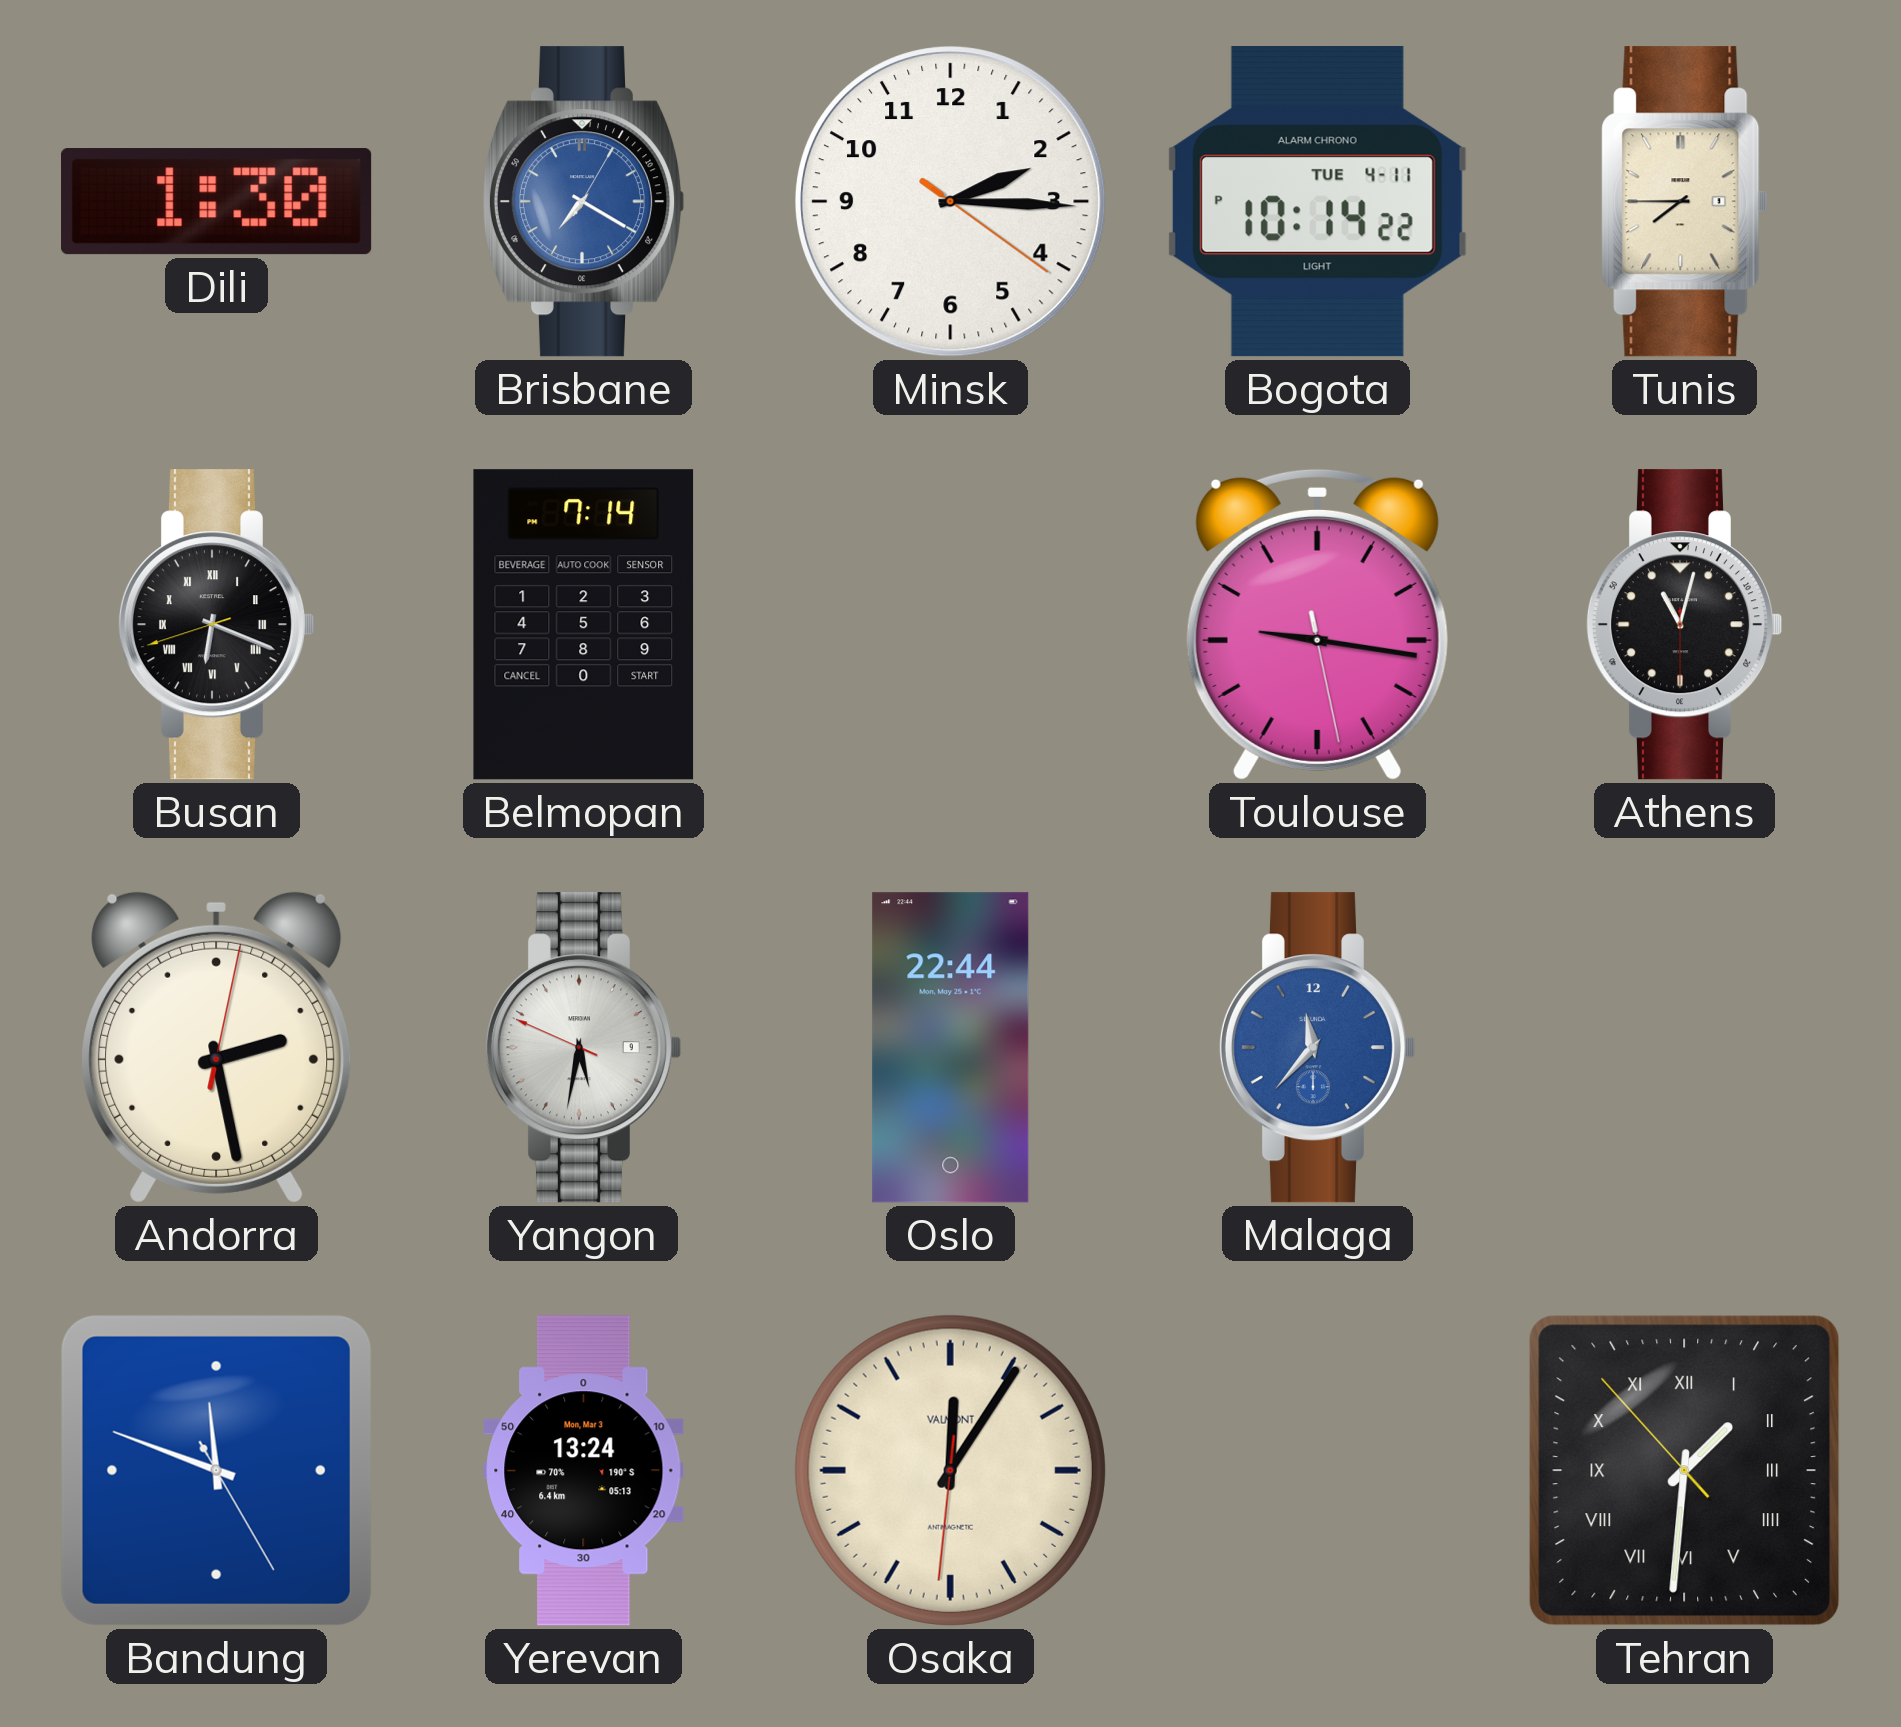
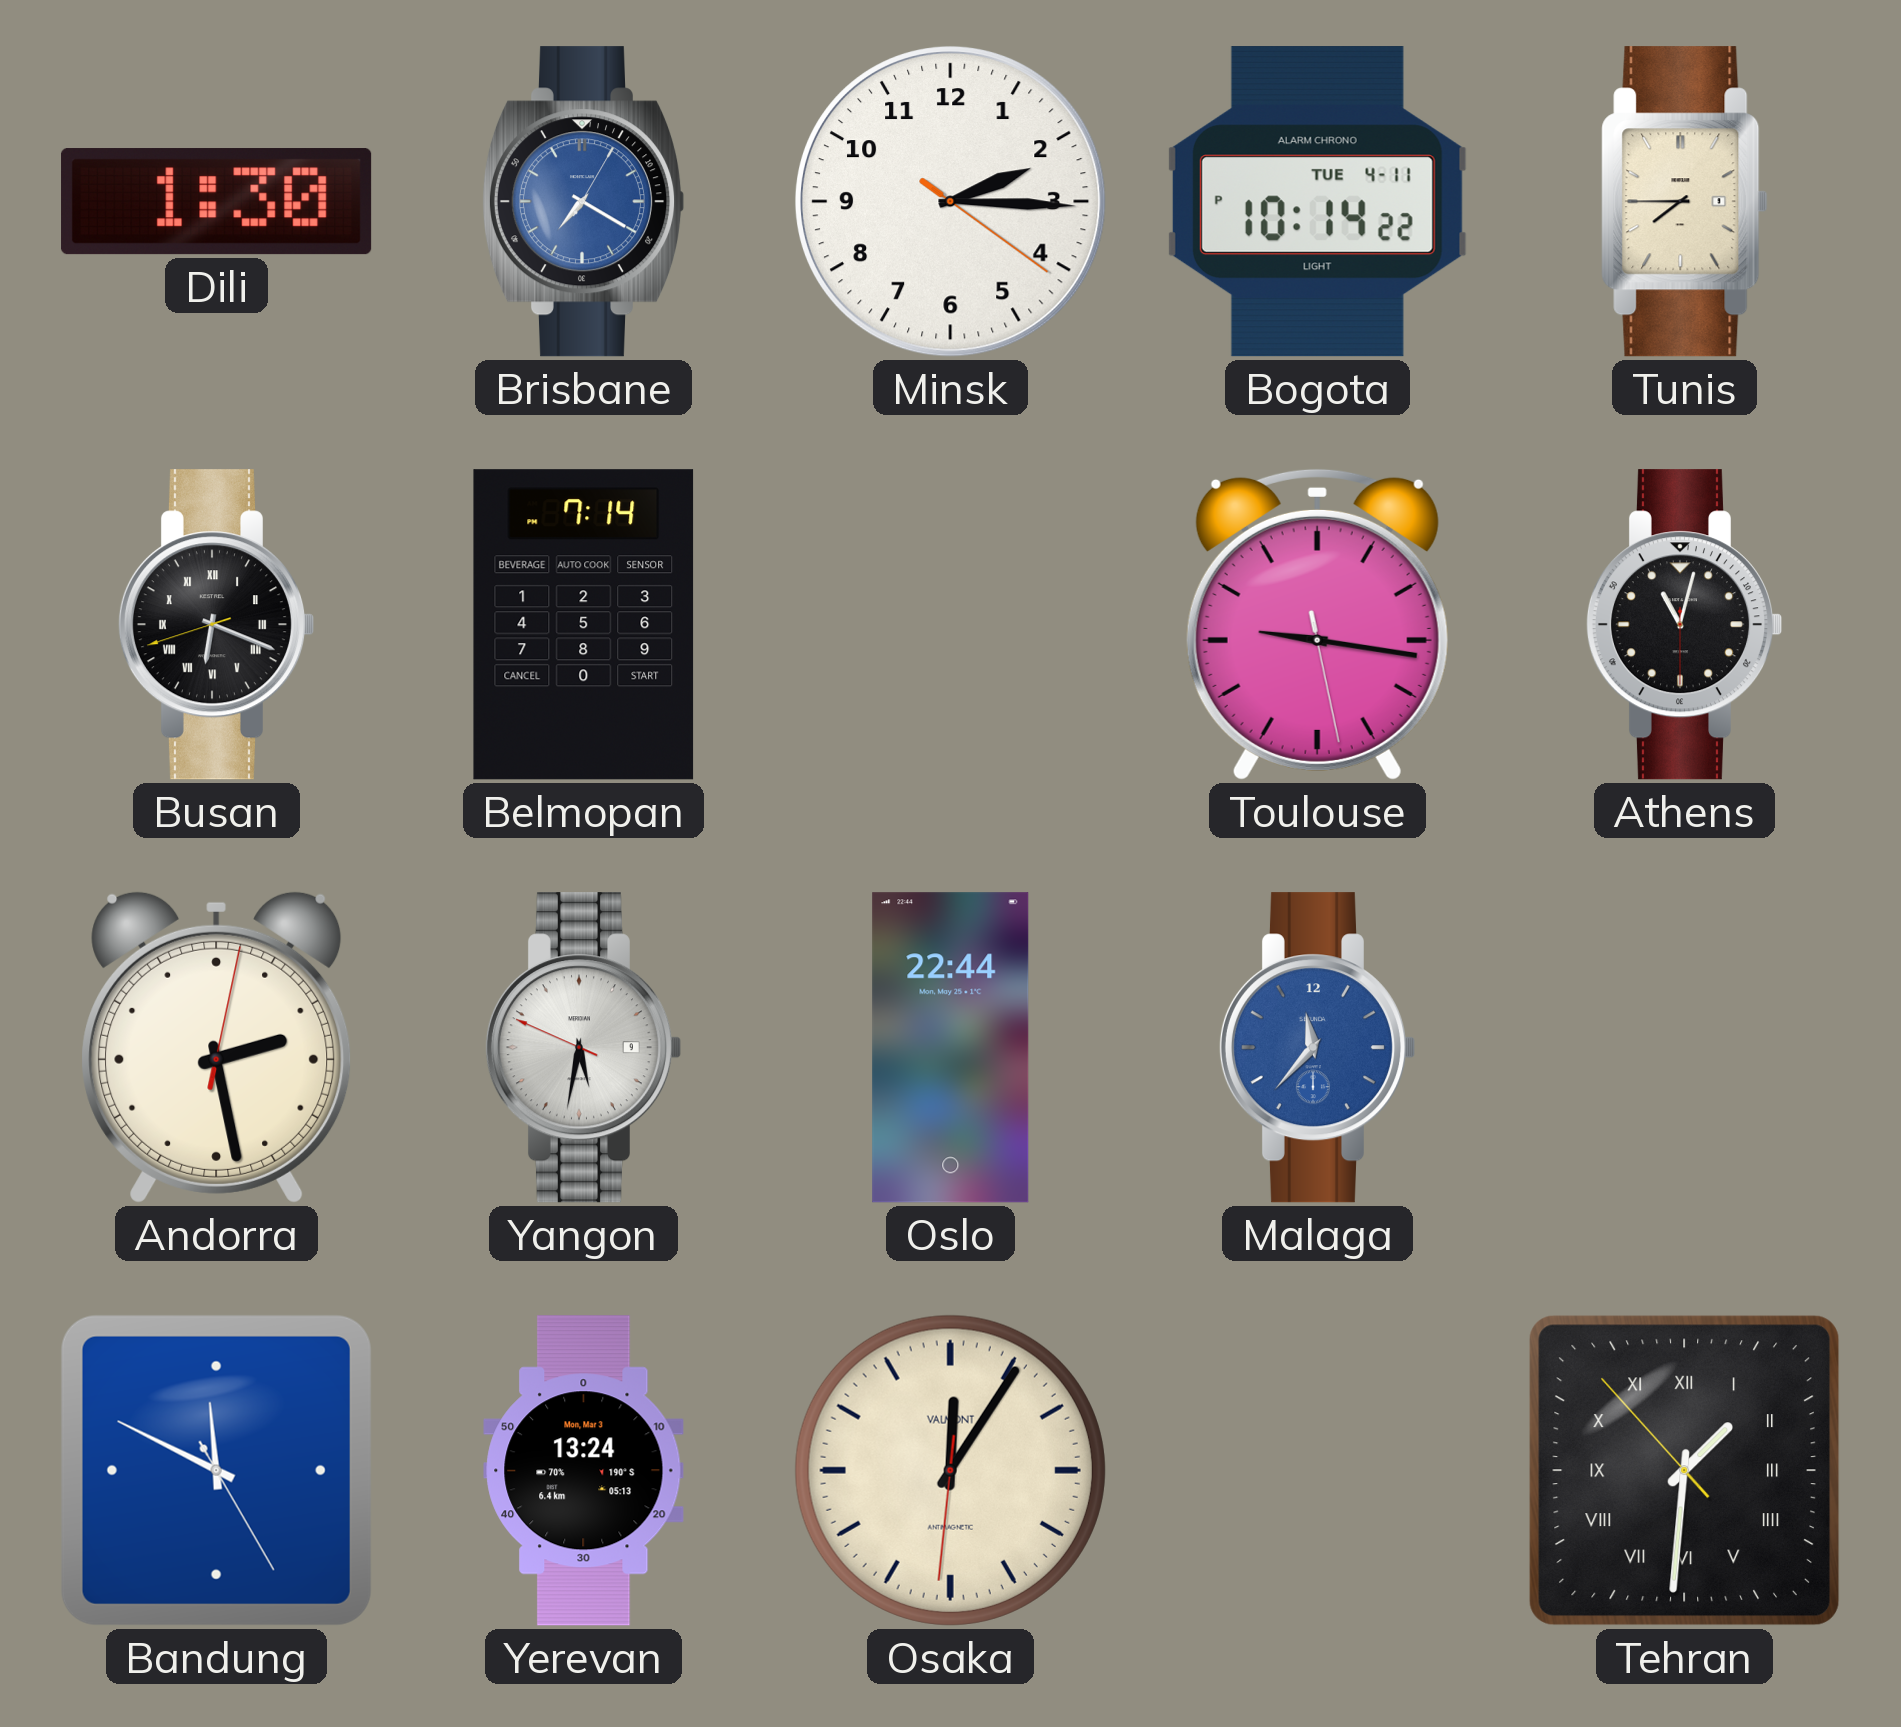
Bandung: 11:48 -> 11:49 (216, 1470)
